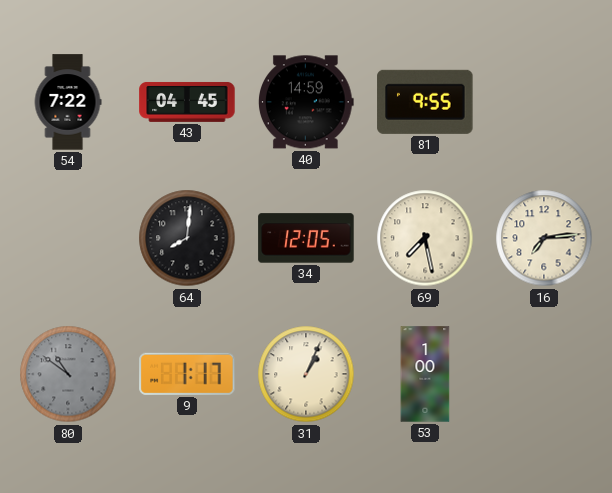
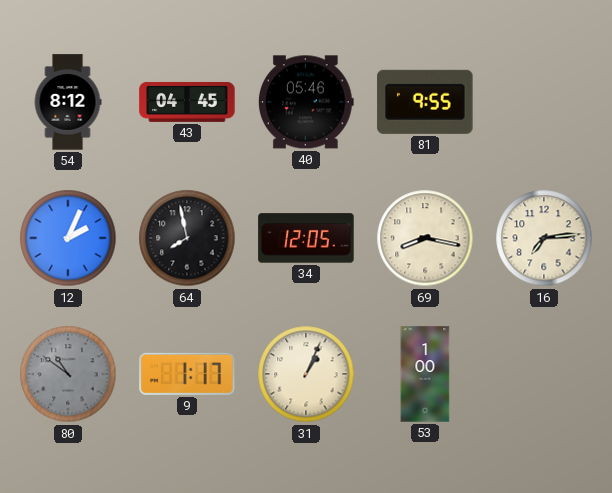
54: 7:22 -> 8:12 (68, 102)
40: 14:59 -> 05:46 (306, 102)
12: none -> 2:04 (68, 238)
64: 8:01 -> 7:58 (187, 238)
69: 7:28 -> 8:17 (425, 238)
